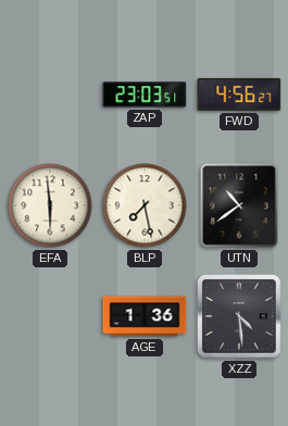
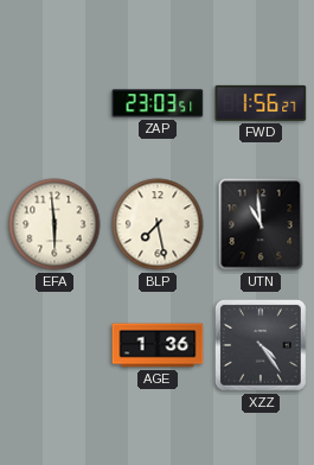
FWD: 4:56 -> 1:56 (261, 103)
UTN: 10:39 -> 10:59 (261, 224)
XZZ: 4:29 -> 4:24 (262, 346)
